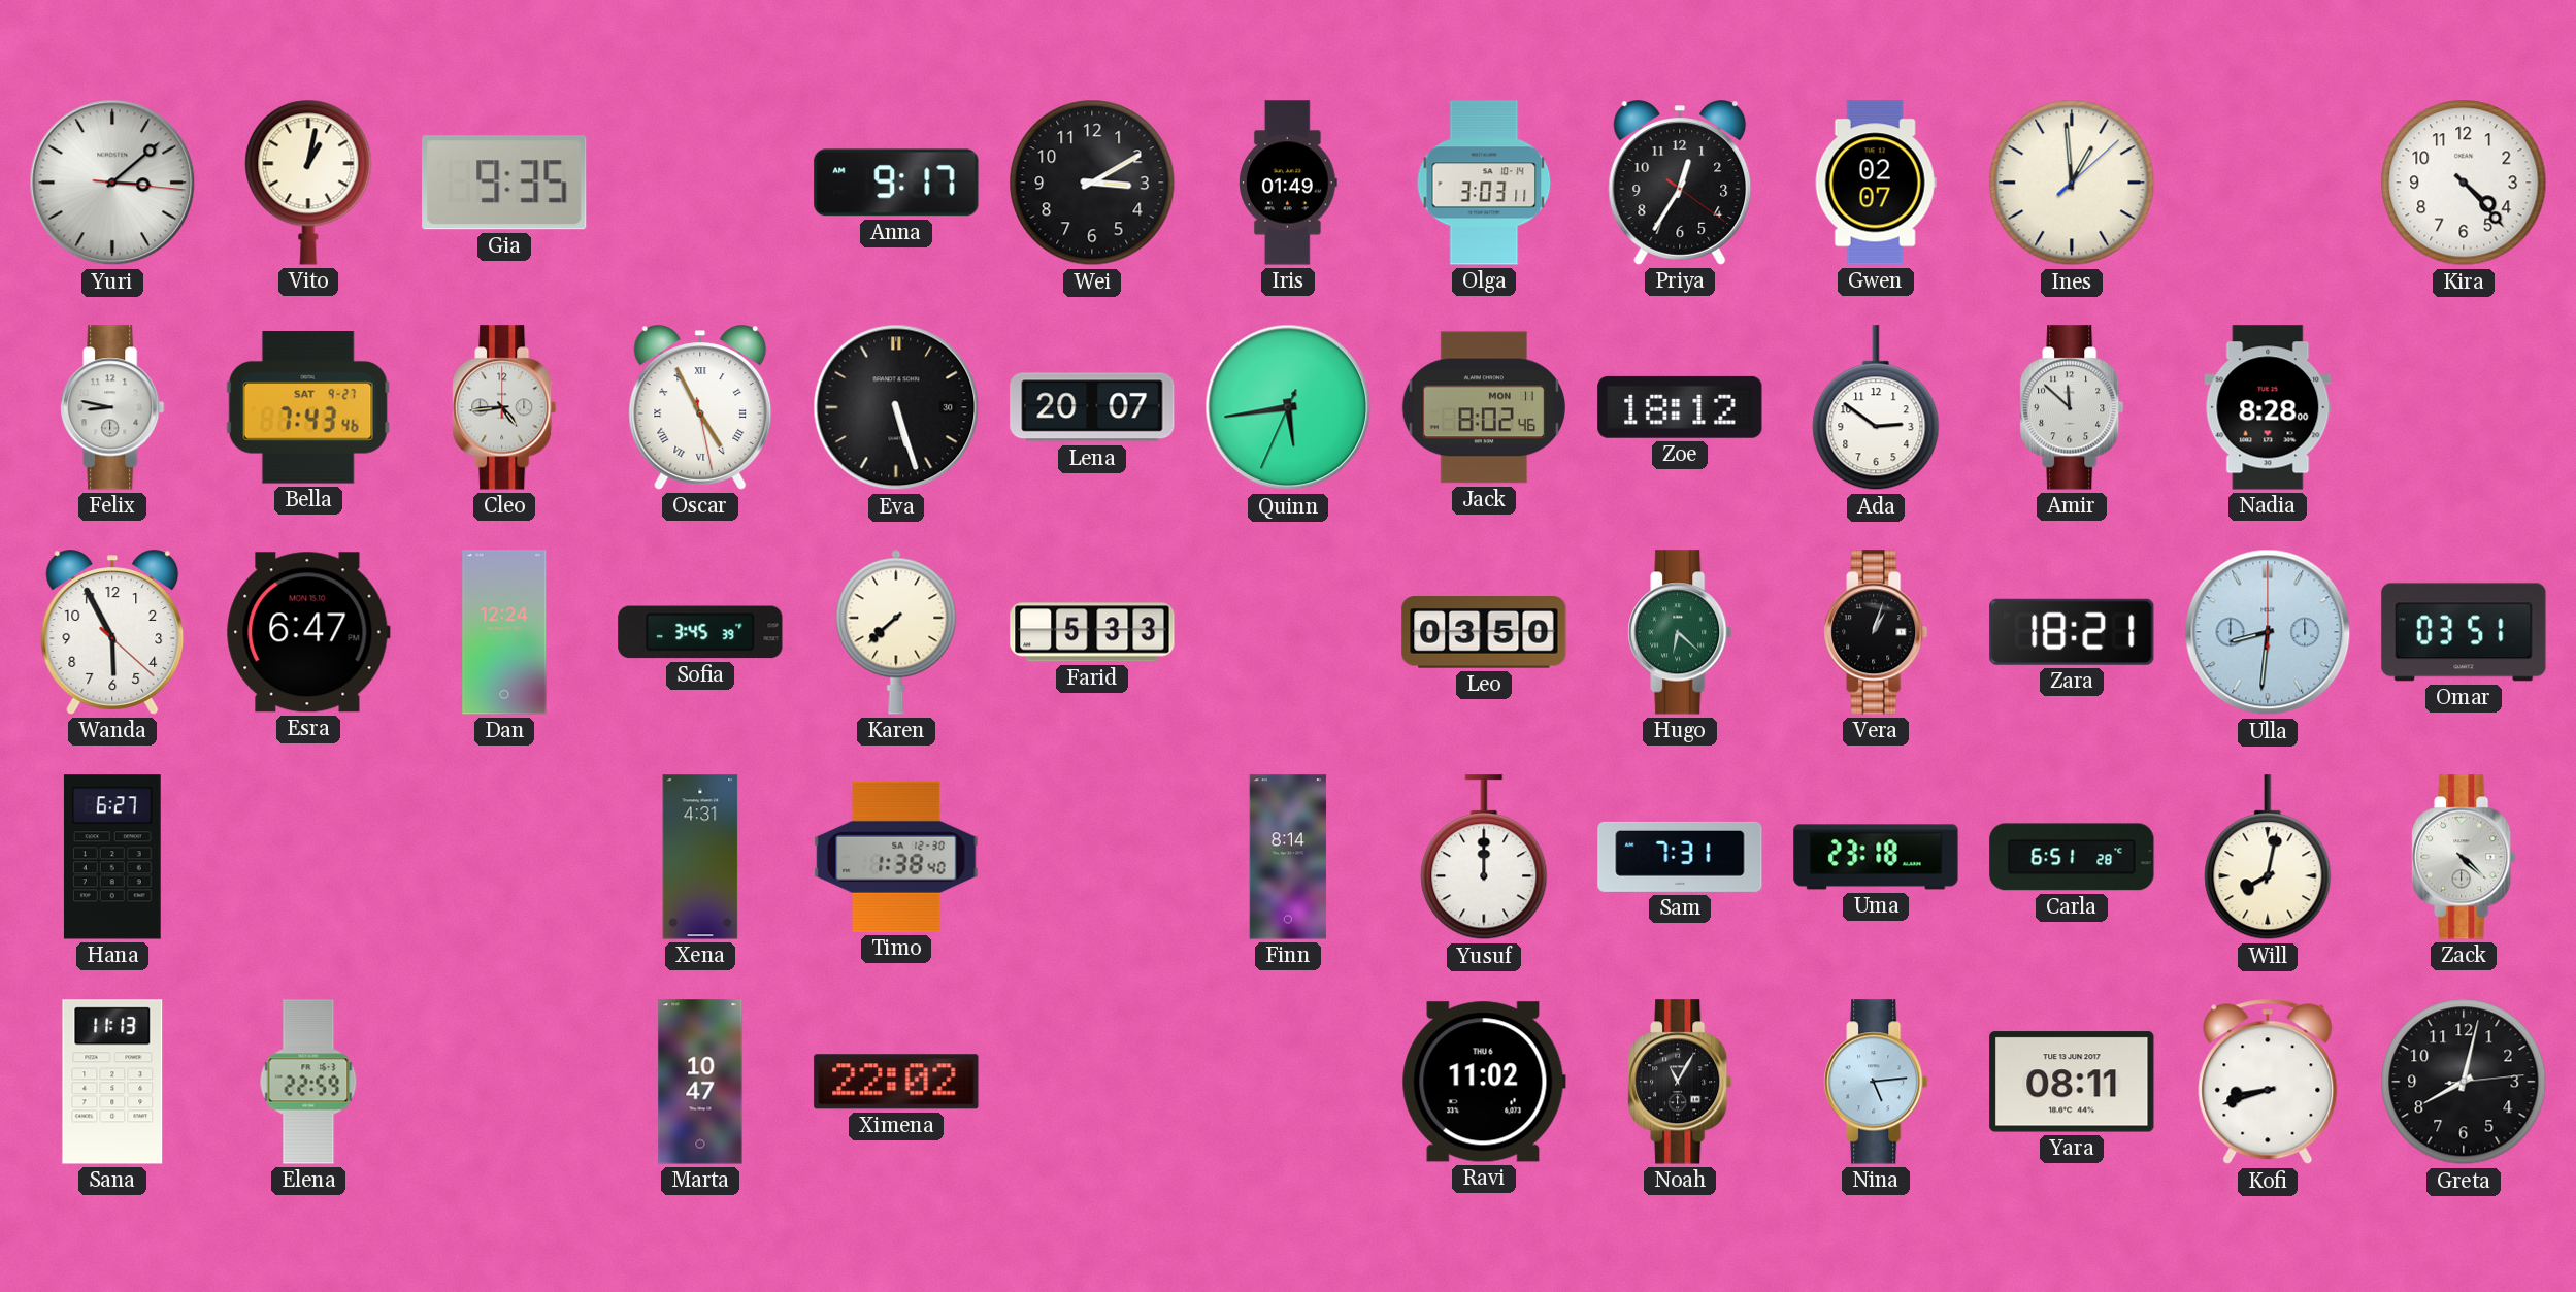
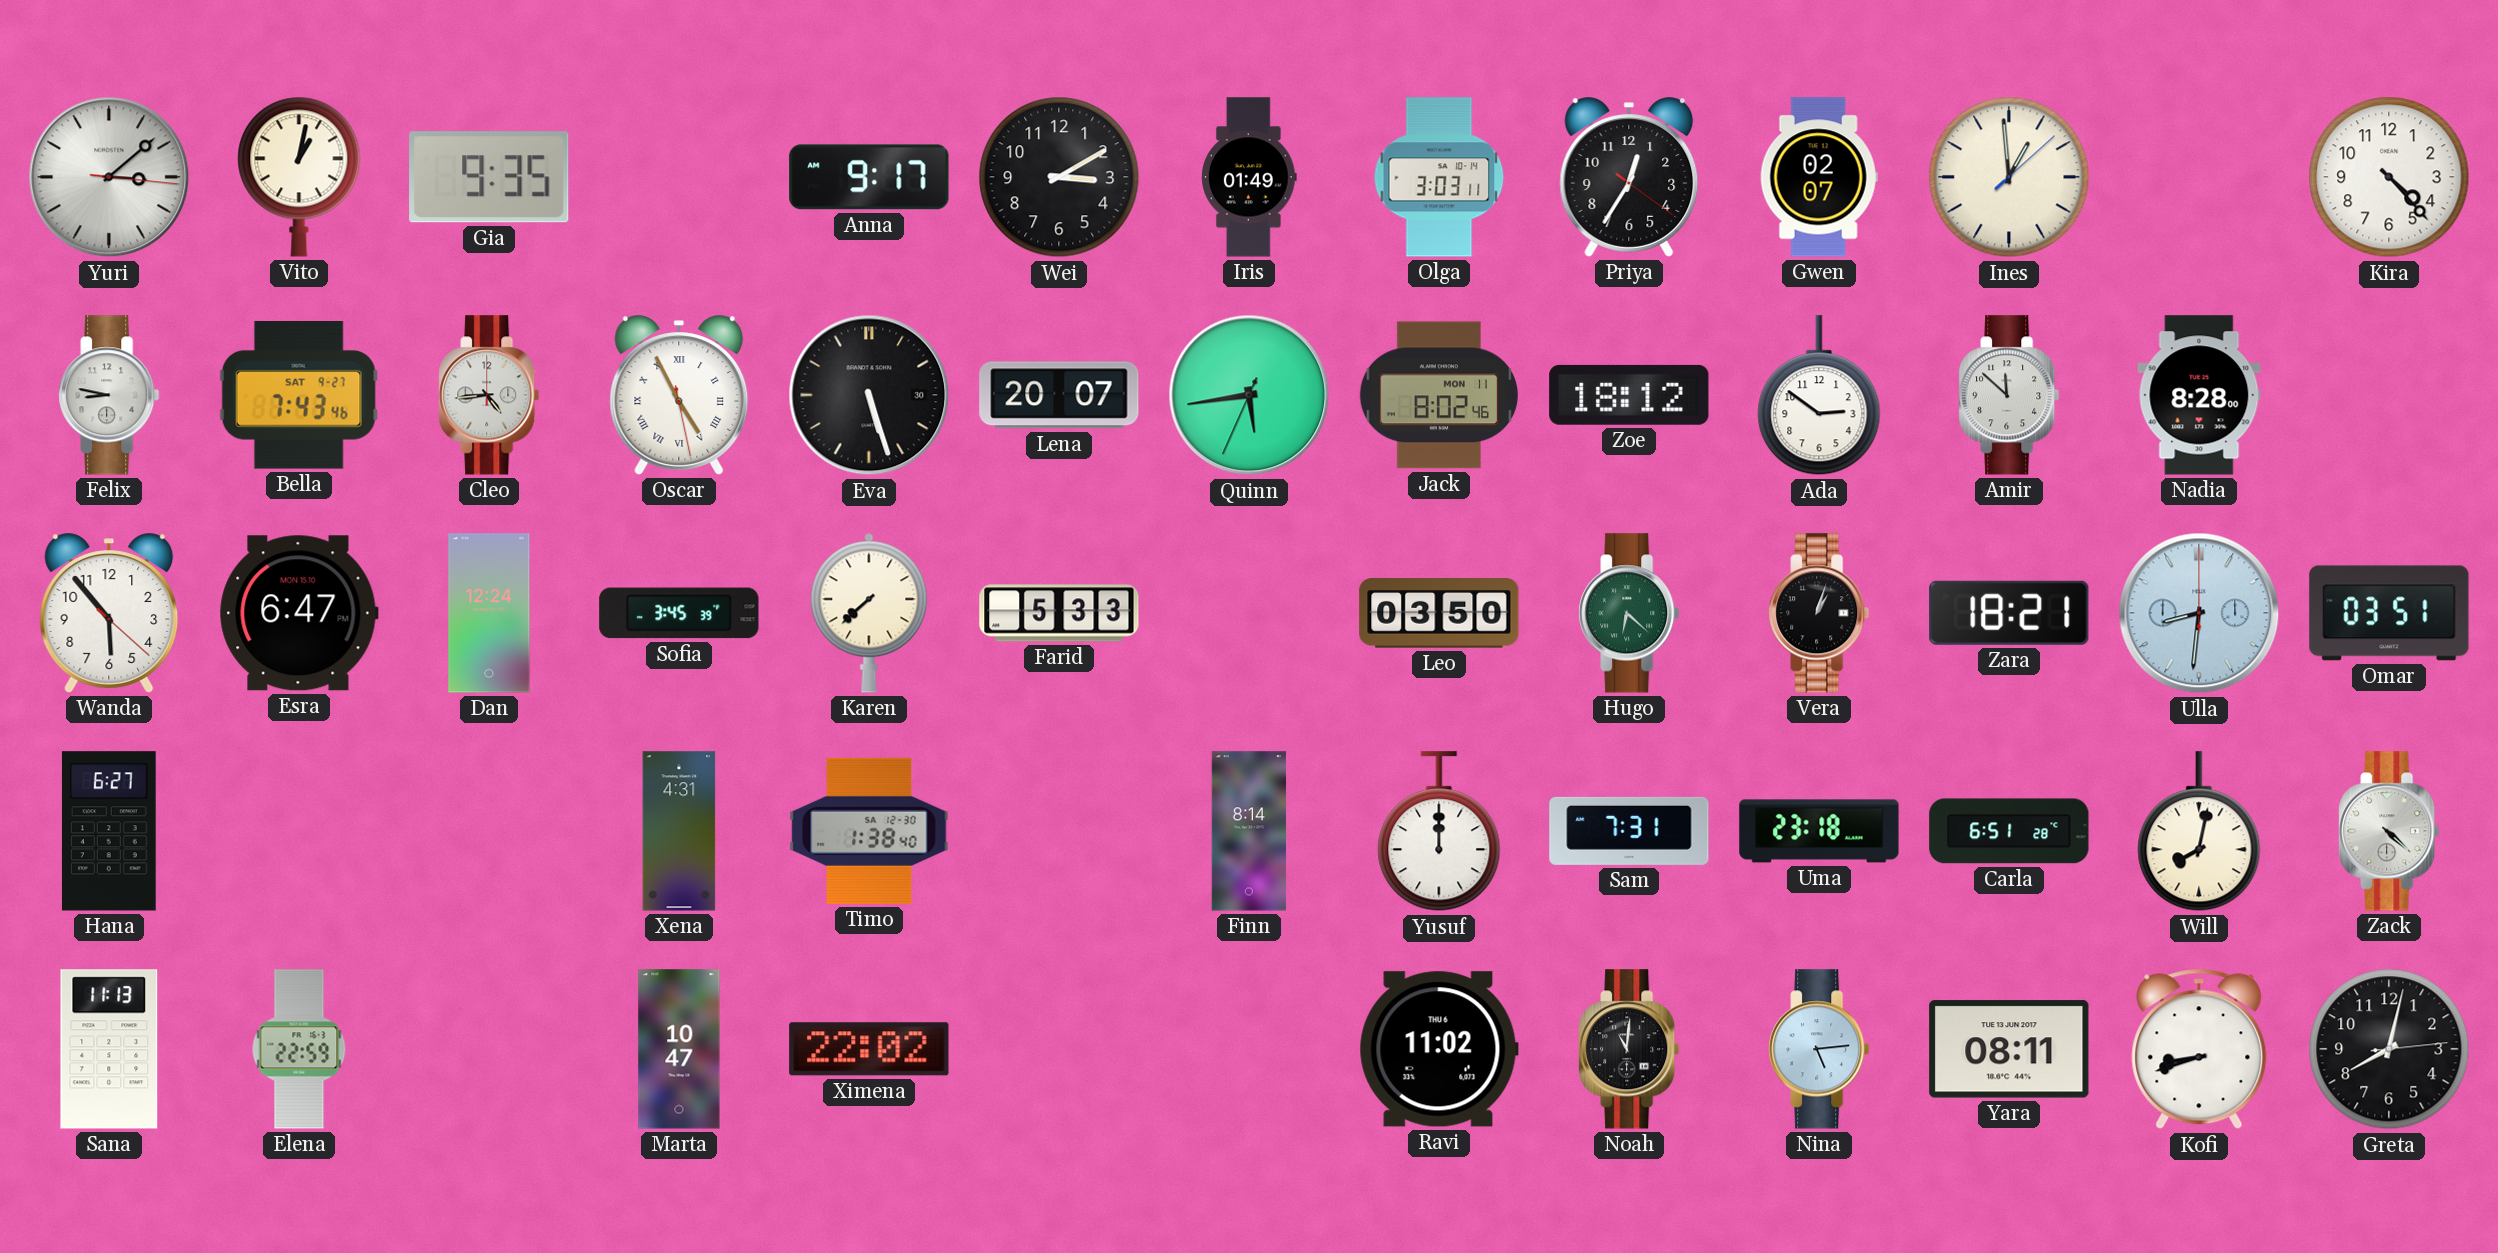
Wanda: 5:55 -> 5:53 (109, 613)
Noah: 11:05 -> 11:01 (1629, 1049)
